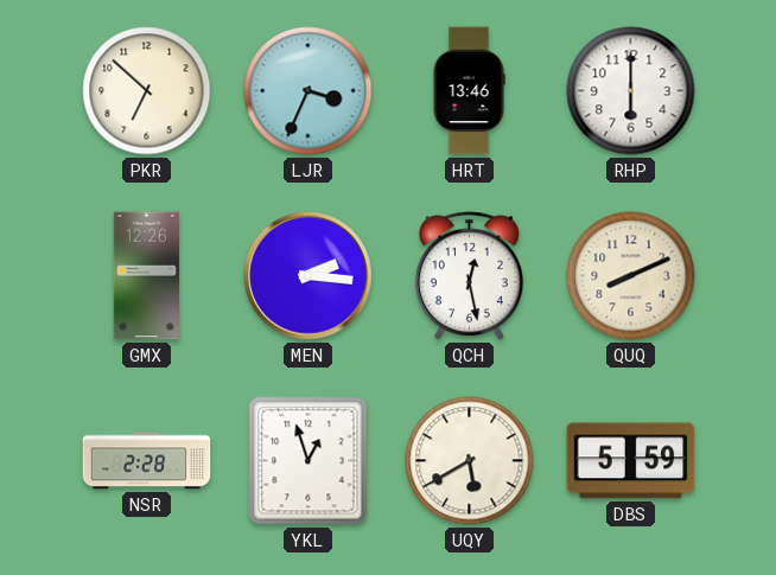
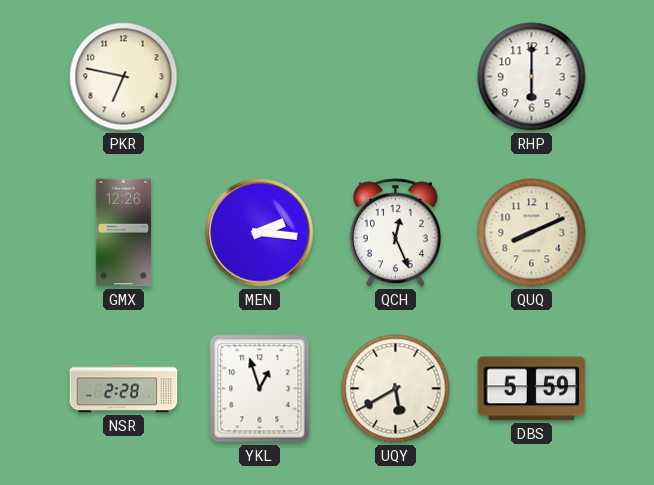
PKR: 6:52 -> 6:47 (124, 77)
LJR: 3:34 -> none (309, 91)
HRT: 13:46 -> none (469, 91)
QCH: 12:28 -> 12:26 (395, 233)
